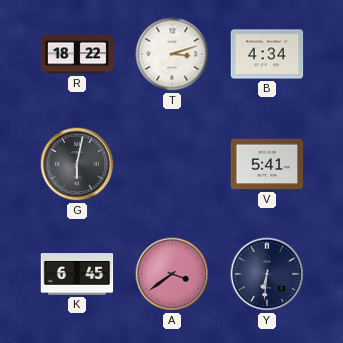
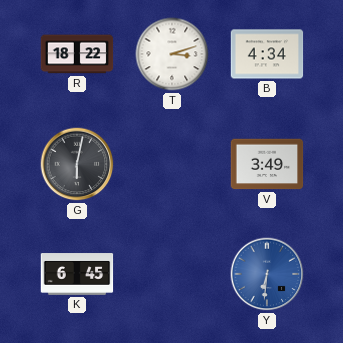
V: 5:41 -> 3:49 (267, 164)
A: 3:39 -> none (172, 274)
Y dial: navy -> blue (267, 274)
